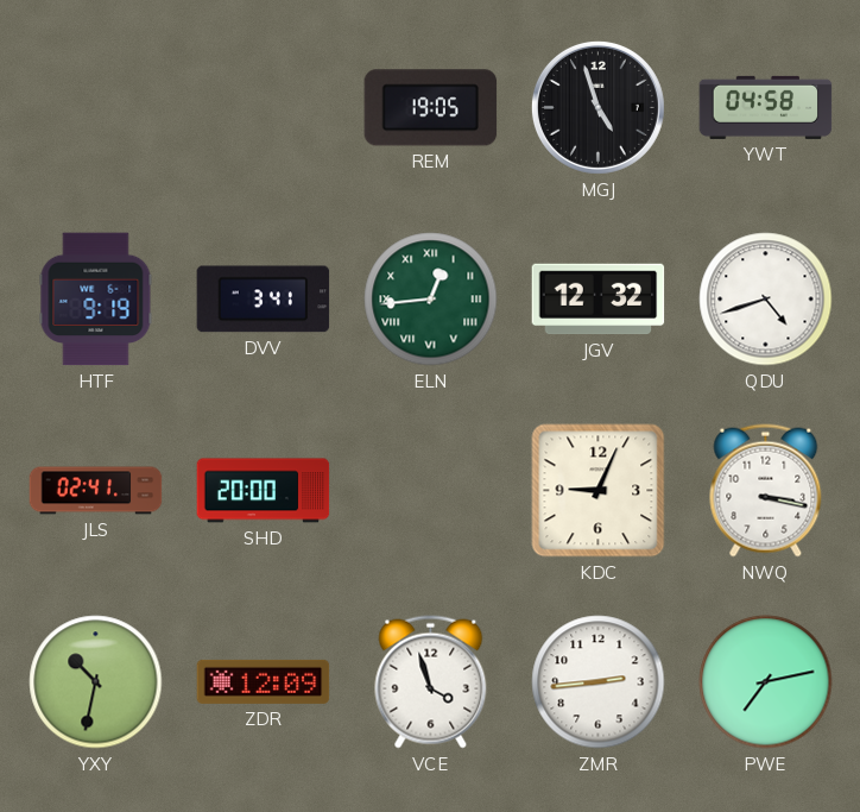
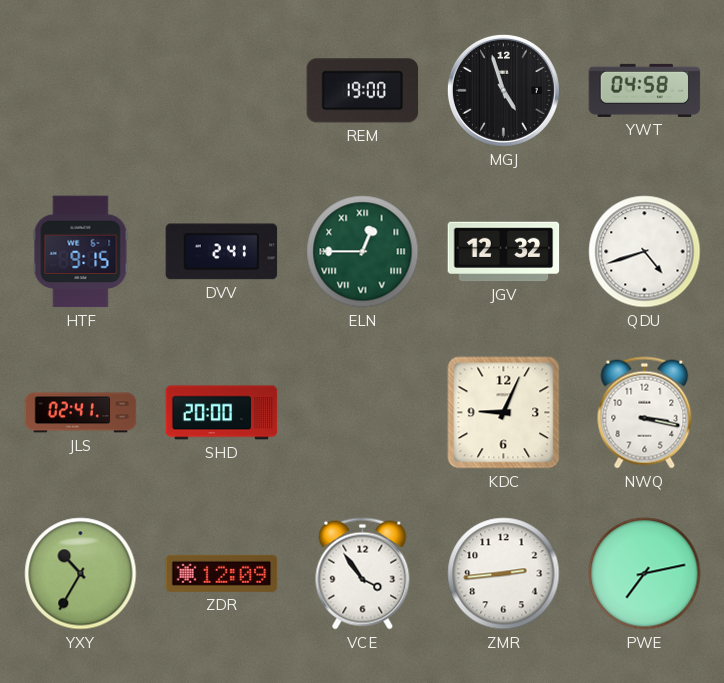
REM: 19:05 -> 19:00 (363, 91)
HTF: 9:19 -> 9:15 (81, 252)
DVV: 3:41 -> 2:41 (222, 252)
ELN: 12:44 -> 12:45 (363, 252)
YXY: 10:32 -> 10:35 (81, 574)
VCE: 3:57 -> 3:54 (363, 574)
